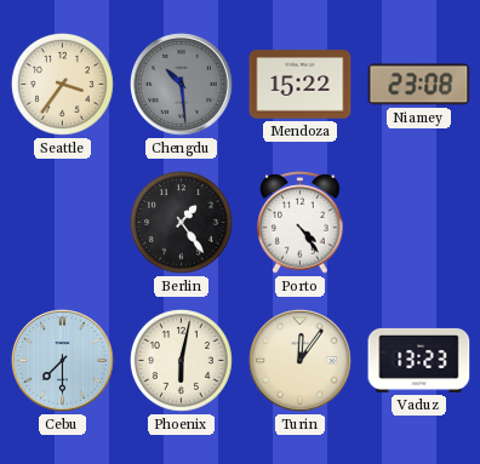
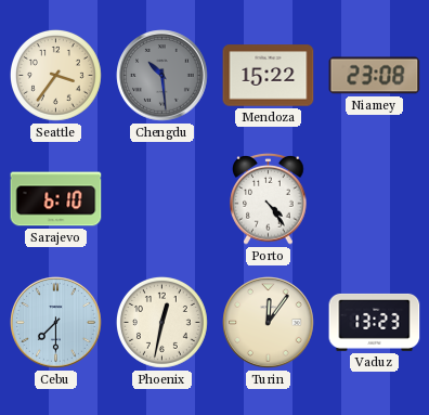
Sarajevo: none -> 6:10 (56, 199)
Berlin: 1:24 -> none (182, 223)
Phoenix: 6:02 -> 12:32 (162, 323)
